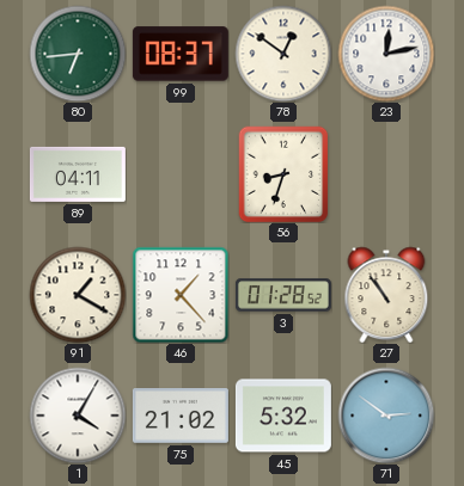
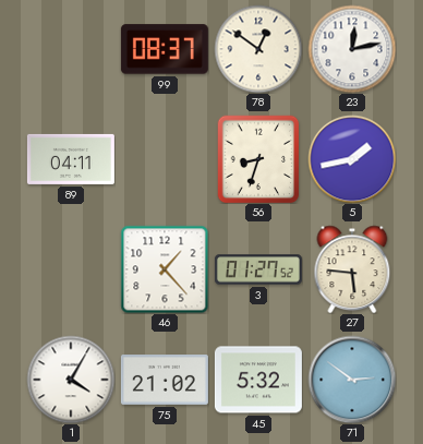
80: 6:44 -> none (78, 54)
5: none -> 1:43 (352, 159)
91: 1:20 -> none (78, 295)
3: 01:28 -> 01:27 (258, 269)
27: 10:54 -> 5:46 (352, 269)
